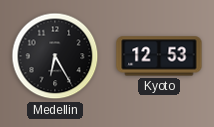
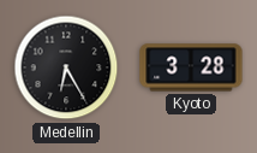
Kyoto: 12:53 -> 3:28 (191, 67)
